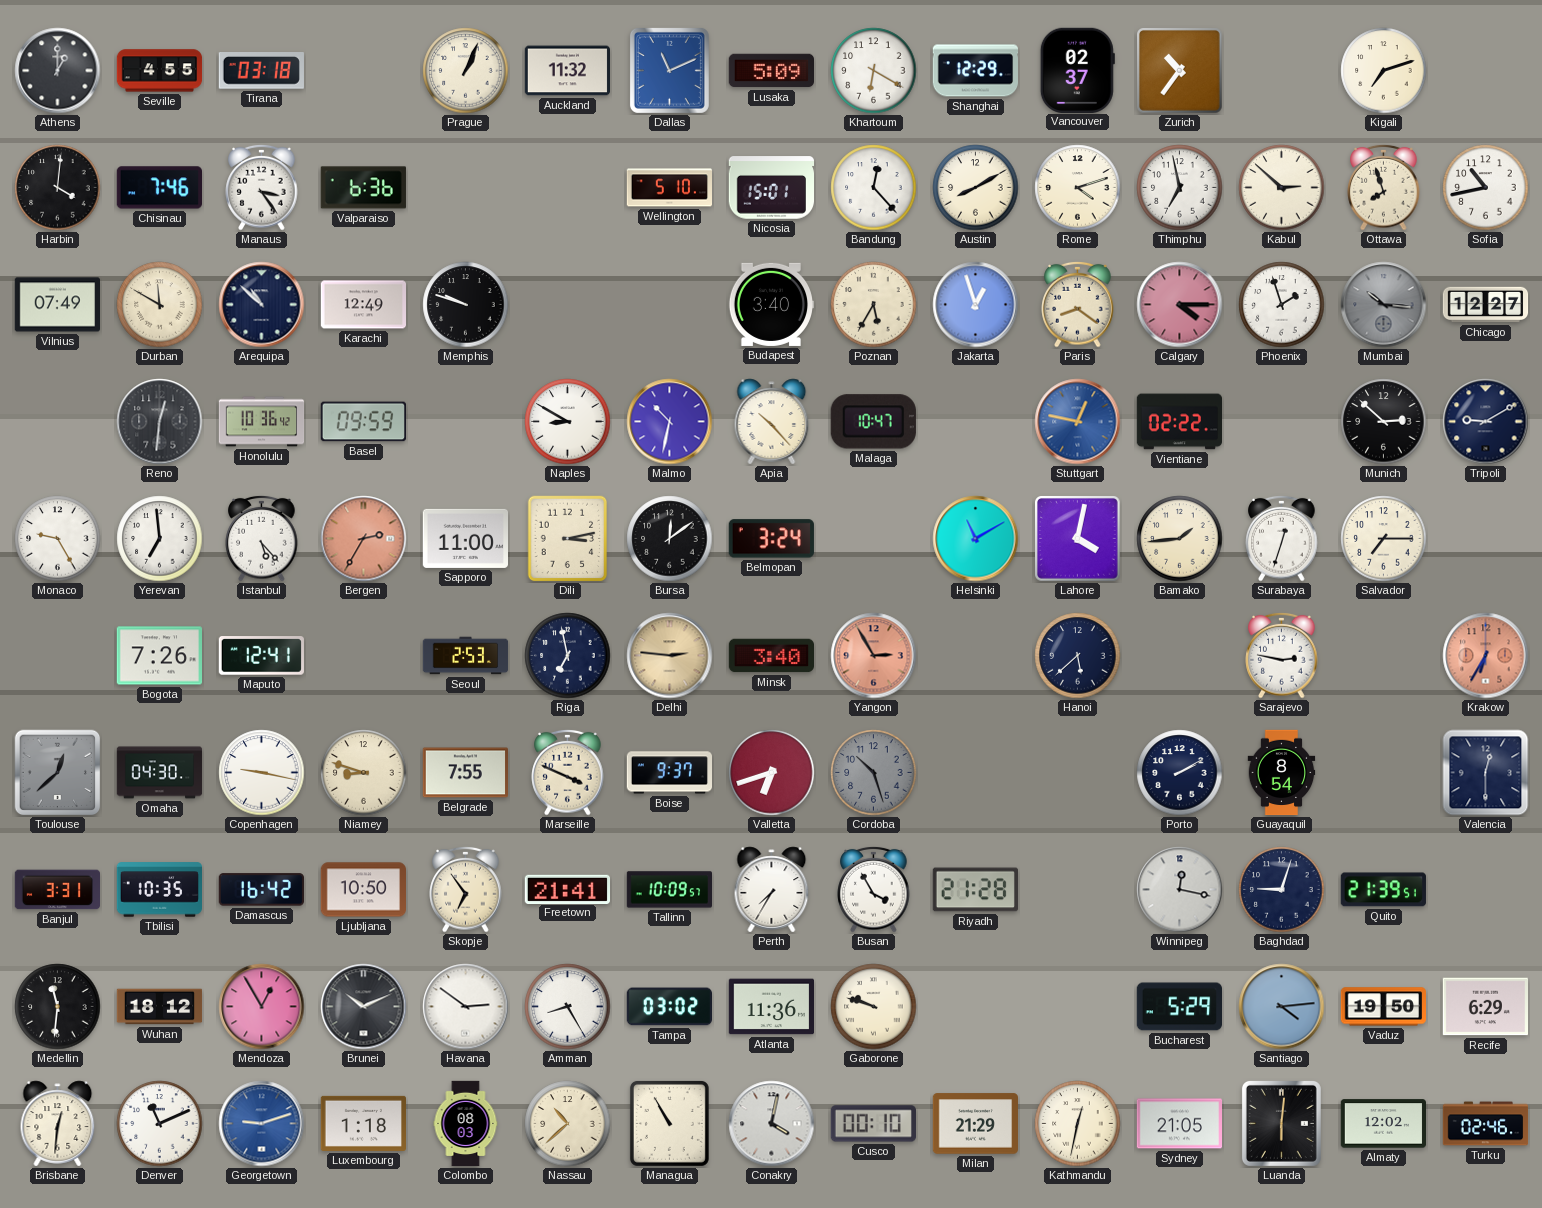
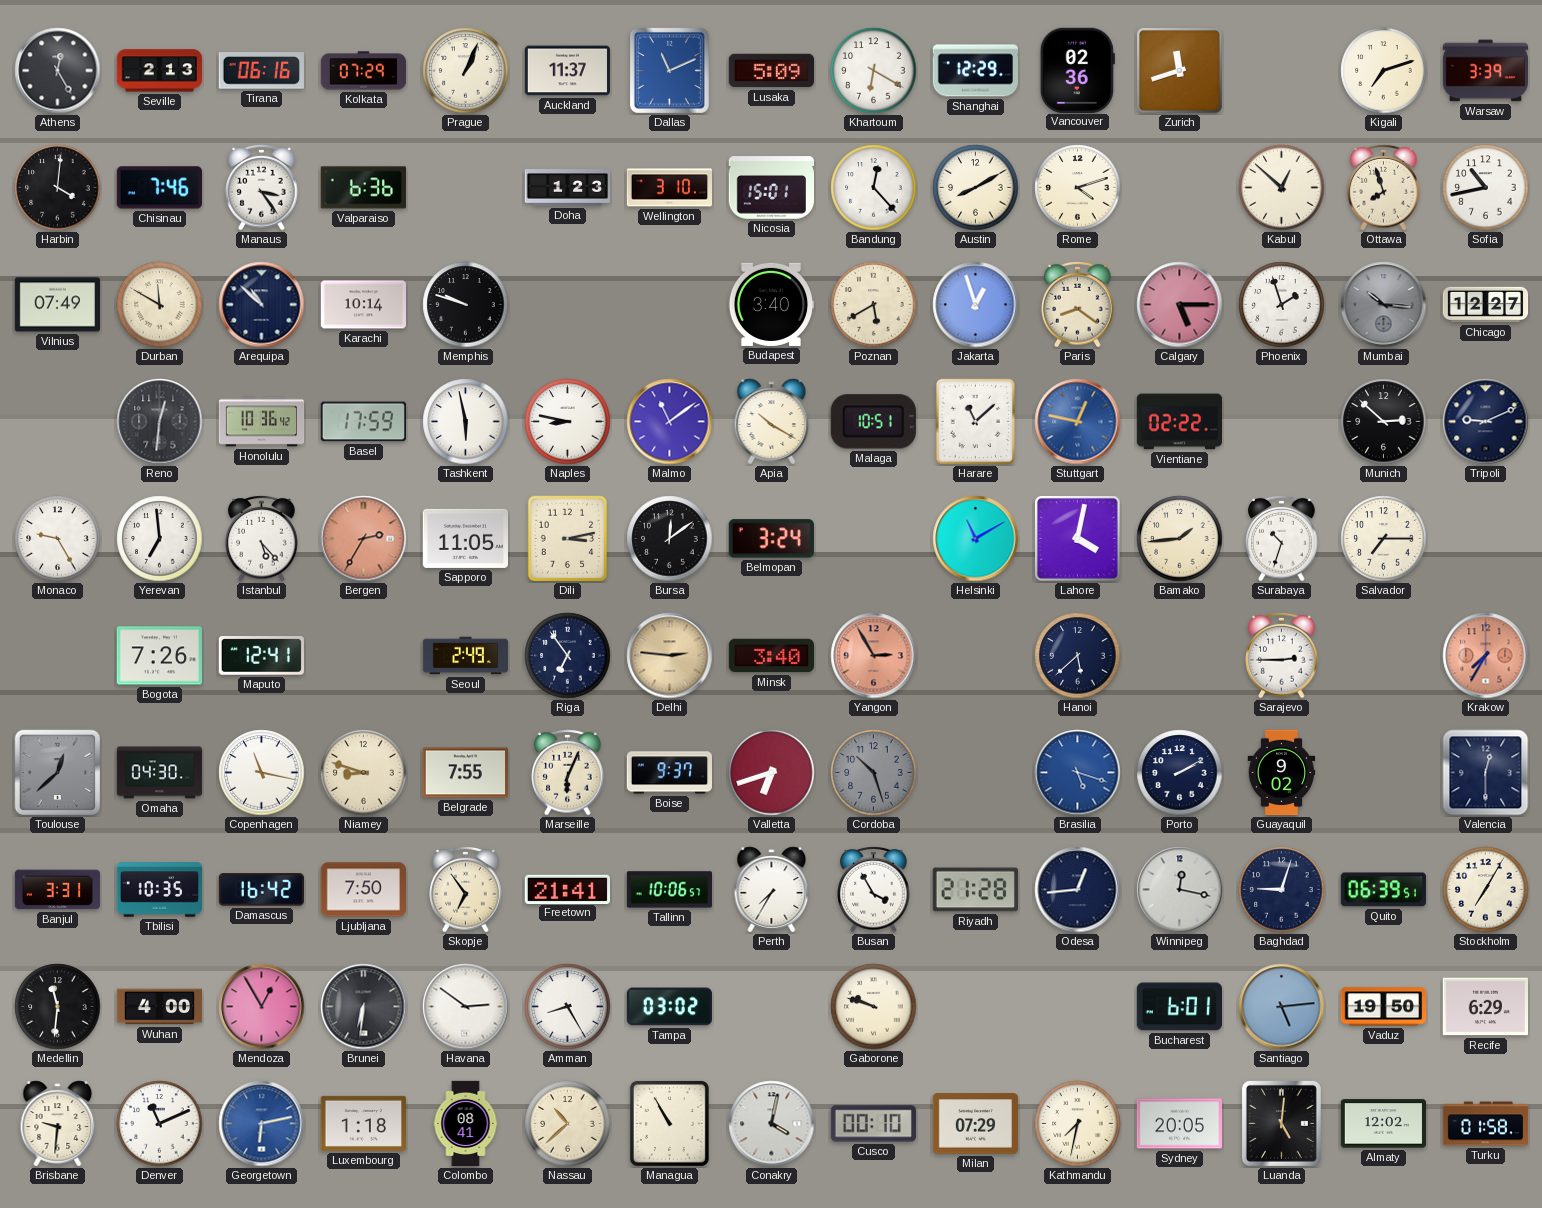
Athens: 1:00 -> 12:25 (58, 71)
Seville: 4:55 -> 2:13 (160, 71)
Tirana: 03:18 -> 06:16 (261, 71)
Kolkata: none -> 07:29 (364, 71)
Auckland: 11:32 -> 11:37 (567, 71)
Vancouver: 02:37 -> 02:36 (1077, 70)
Zurich: 10:36 -> 11:42 (1180, 71)
Warsaw: none -> 3:39 (1485, 71)
Doha: none -> 1:23 (568, 188)
Wellington: 5:10 -> 3:10 (669, 188)
Thimphu: 6:58 -> none (1180, 188)
Kabul: 2:52 -> 12:52 (1282, 188)
Karachi: 12:49 -> 10:14 (363, 305)
Poznan: 5:35 -> 5:40 (874, 305)
Calgary: 4:15 -> 5:15 (1180, 305)
Basel: 09:59 -> 17:59 (363, 422)
Tashkent: none -> 5:58 (466, 422)
Naples: 8:50 -> 8:47 (568, 422)
Malmo: 10:32 -> 11:09 (670, 422)
Apia: 10:23 -> 10:20 (772, 422)
Malaga: 10:47 -> 10:51 (873, 422)
Harare: none -> 11:08 (976, 422)
Tripoli: 9:10 -> 9:11 (1486, 422)
Sapporo: 11:00 -> 11:05 (465, 538)
Surabaya: 12:33 -> 10:33 (1282, 538)
Seoul: 2:53 -> 2:49 (466, 656)
Riga: 6:58 -> 6:54 (568, 656)
Sarajevo: 2:47 -> 2:45 (1282, 655)
Krakow: 6:35 -> 7:35 (1486, 656)
Copenhagen: 9:17 -> 11:17 (262, 773)
Marseille: 3:49 -> 6:04 (568, 772)
Brasilia: none -> 5:18 (1078, 773)
Guayaquil: 8:54 -> 9:02 (1282, 773)
Ljubljana: 10:50 -> 7:50 (363, 890)
Tallinn: 10:09 -> 10:06 (669, 890)
Odesa: none -> 12:44 (1078, 890)
Quito: 21:39 -> 06:39 (1383, 890)
Stockholm: none -> 7:05 (1486, 890)
Wuhan: 18:12 -> 4:00 (160, 1007)
Brunei: 10:11 -> 6:31 (364, 1007)
Atlanta: 11:36 -> none (771, 1007)
Bucharest: 5:29 -> 6:01 (1179, 1007)
Santiago: 4:14 -> 5:14 (1282, 1007)
Brisbane: 12:31 -> 9:31 (58, 1124)
Georgetown: 9:12 -> 6:13 (262, 1124)
Colombo: 08:03 -> 08:41 (466, 1124)
Milan: 21:29 -> 07:29 (975, 1124)
Kathmandu: 12:32 -> 7:32 (1078, 1124)
Sydney: 21:05 -> 20:05 (1179, 1124)
Luanda: 6:01 -> 5:01 (1281, 1123)
Turku: 02:46 -> 01:58 (1486, 1124)
